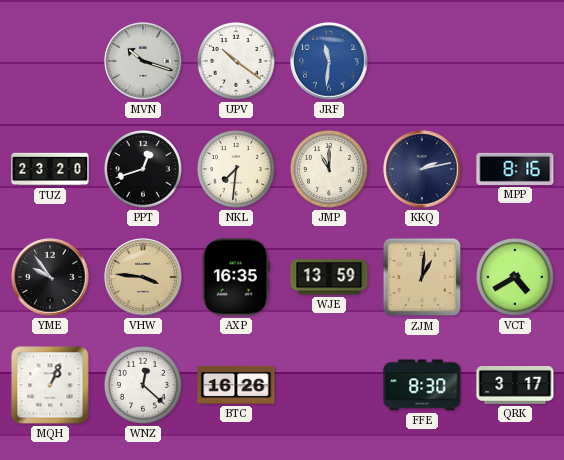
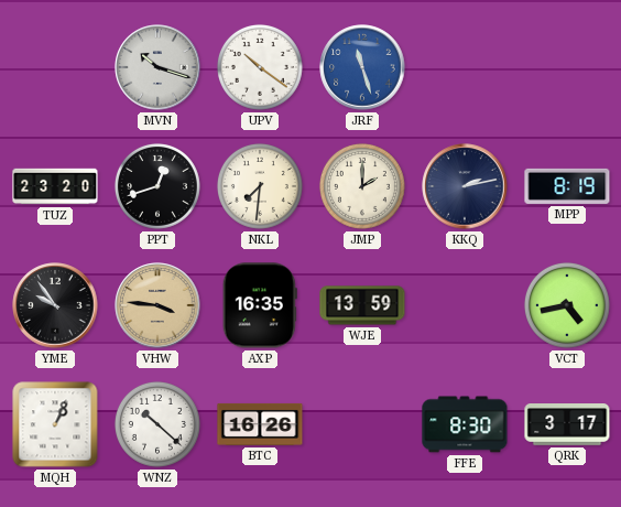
JRF: 11:31 -> 11:27 (362, 67)
JMP: 11:00 -> 2:00 (362, 186)
MPP: 8:16 -> 8:19 (567, 186)
ZJM: 1:01 -> none (422, 277)
VCT: 4:40 -> 4:43 (567, 305)
WNZ: 12:22 -> 10:22 (157, 424)
